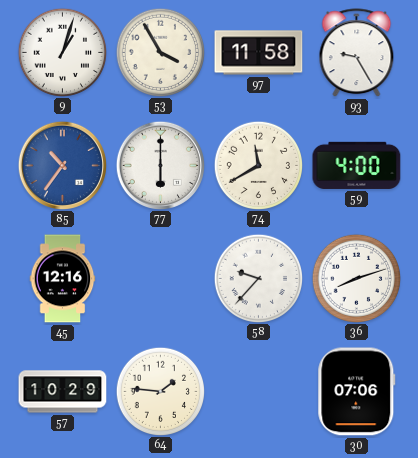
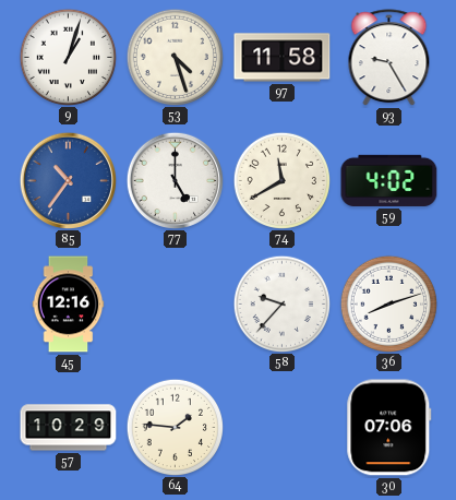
53: 3:55 -> 4:27 (175, 57)
77: 6:00 -> 5:00 (175, 180)
59: 4:00 -> 4:02 (389, 180)
